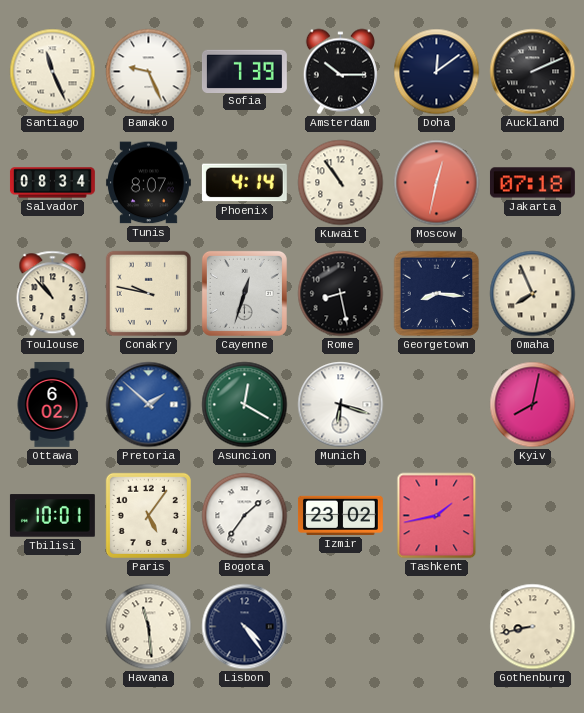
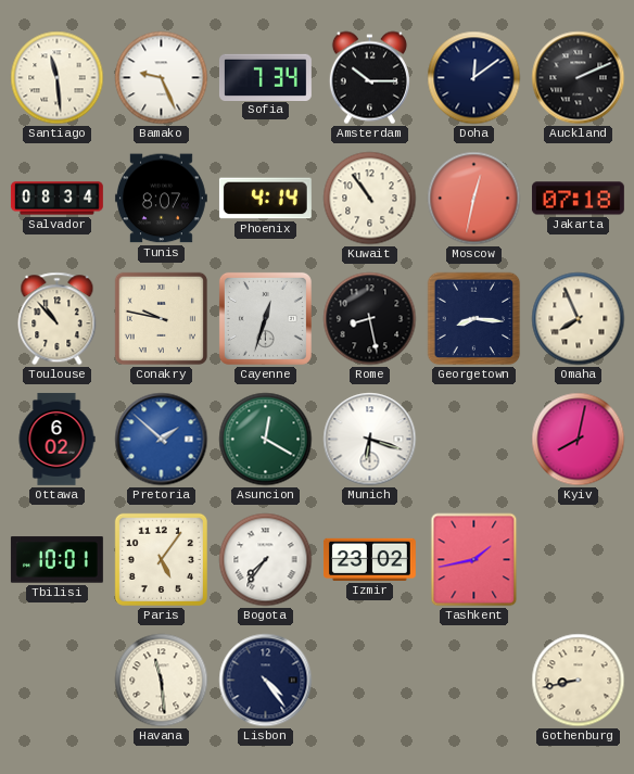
Santiago: 11:26 -> 11:29 (58, 78)
Sofia: 7:39 -> 7:34 (265, 77)
Bogota: 1:36 -> 7:36 (266, 560)
